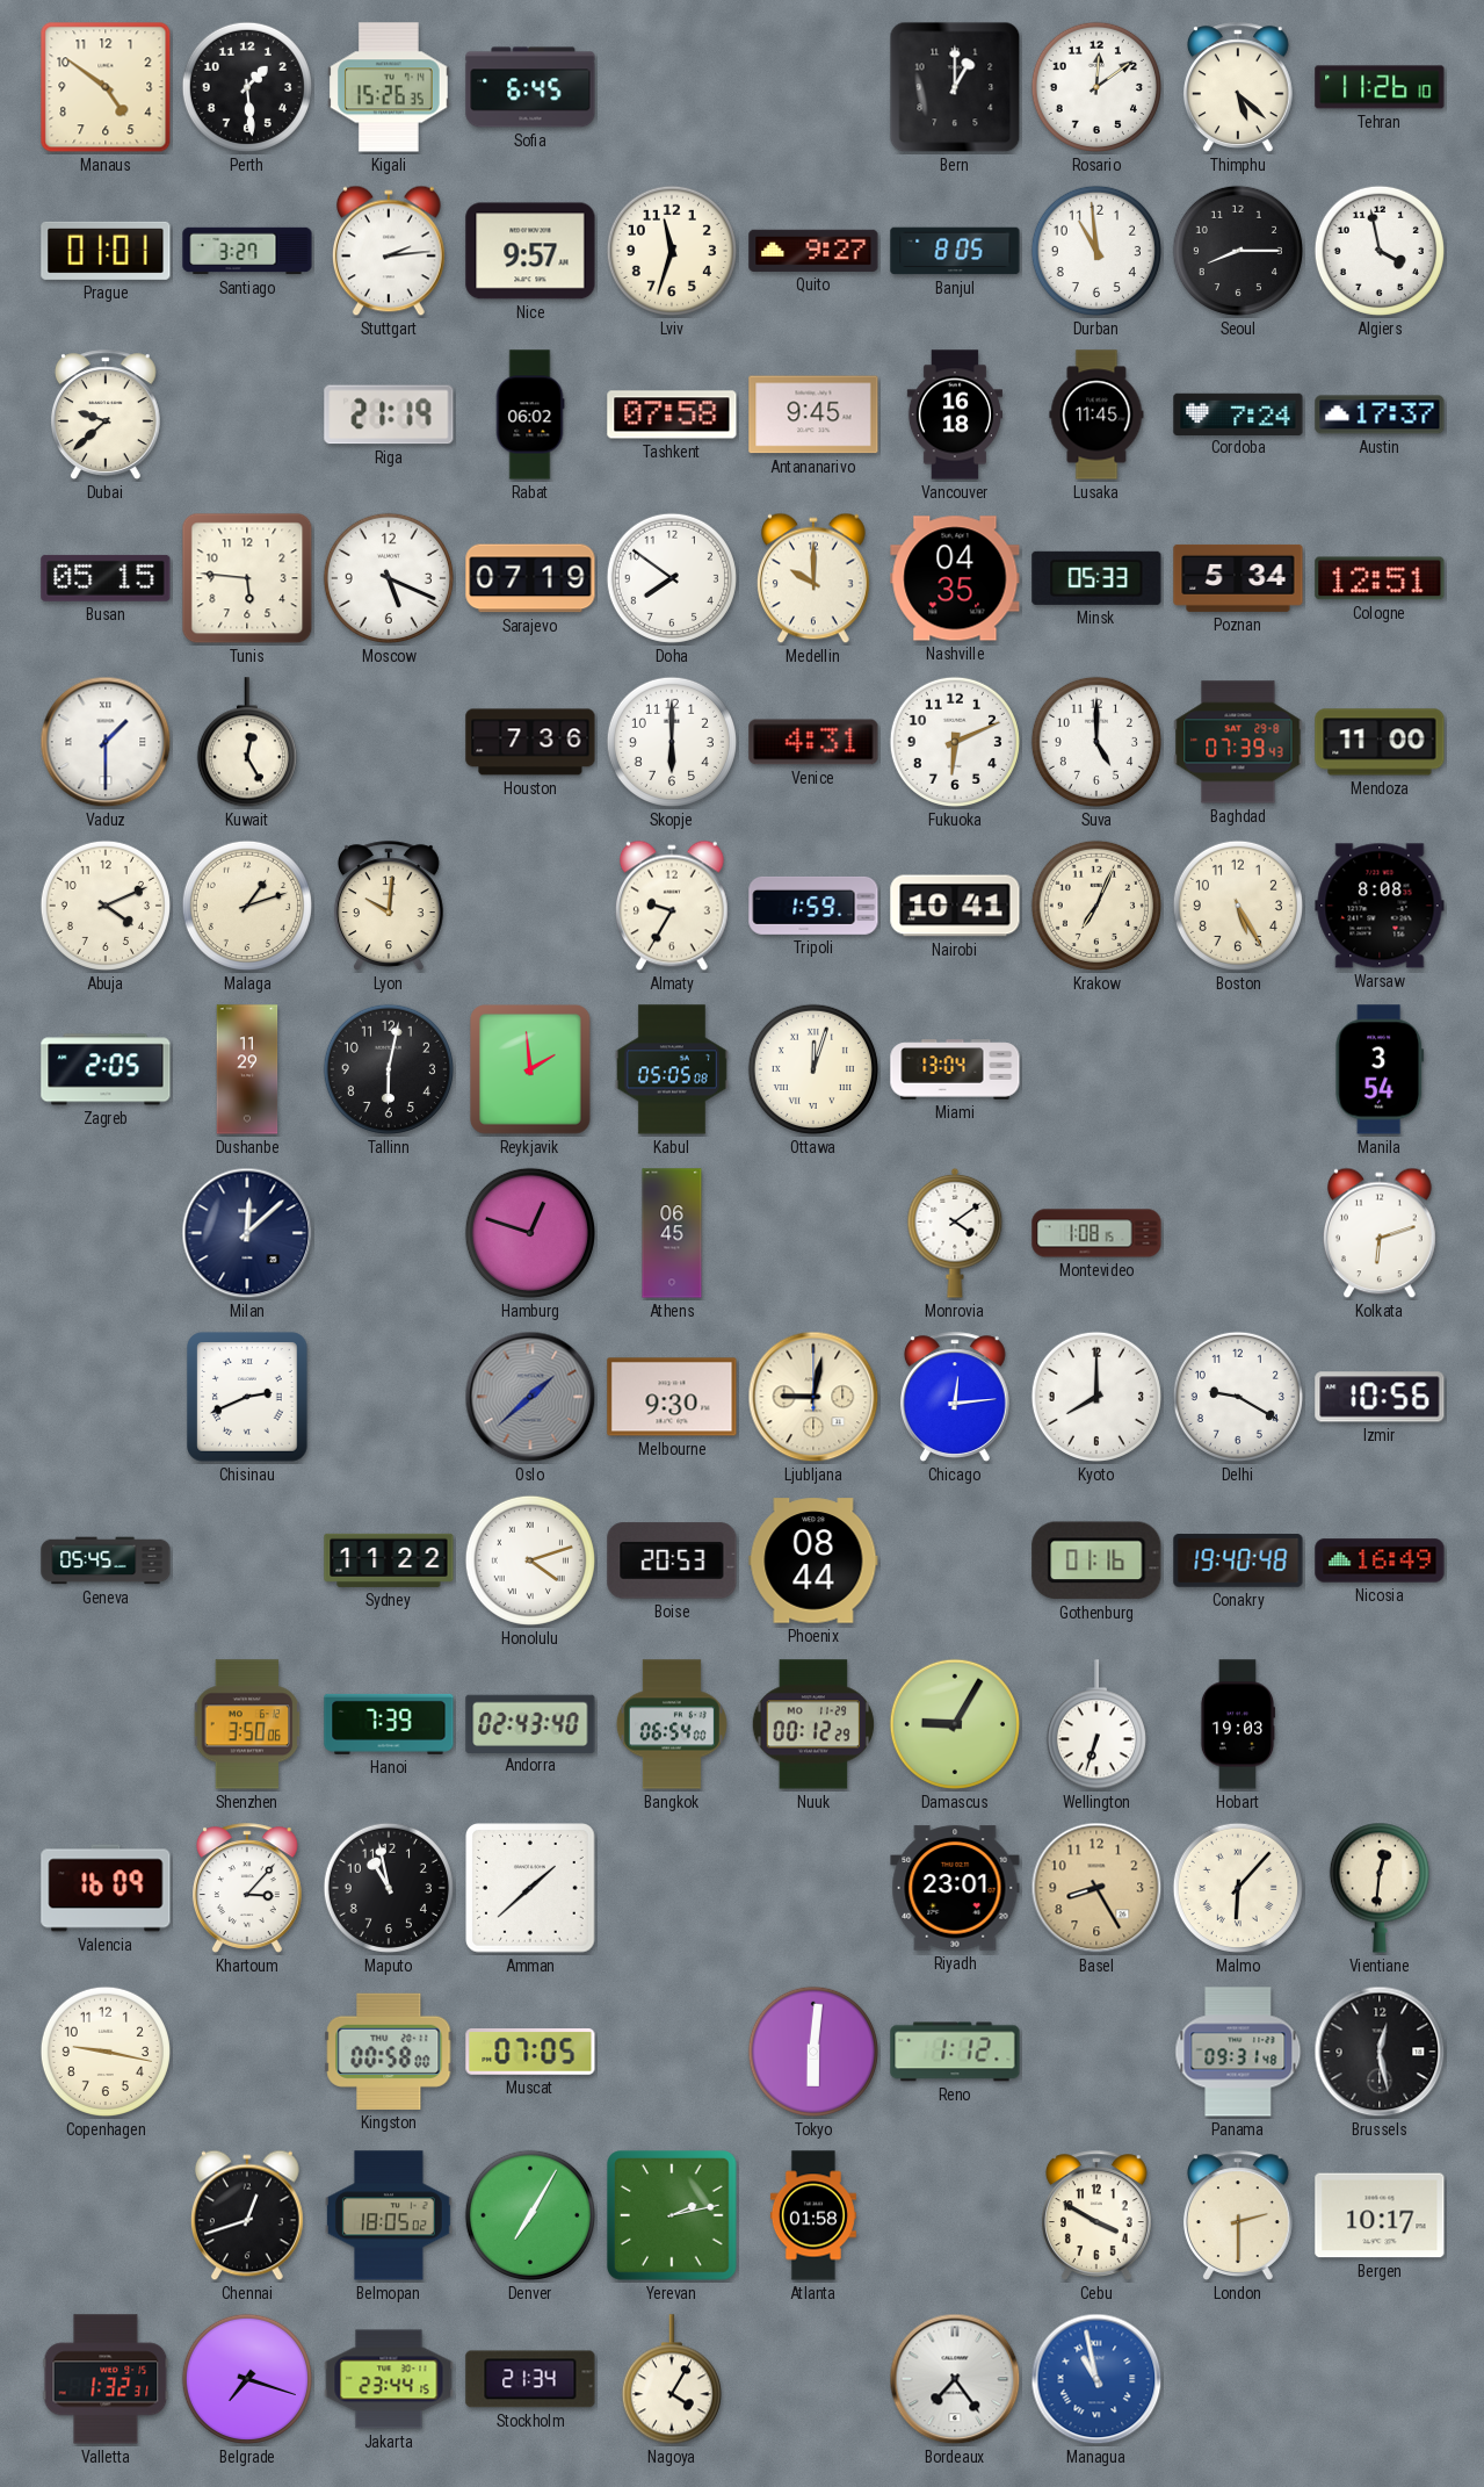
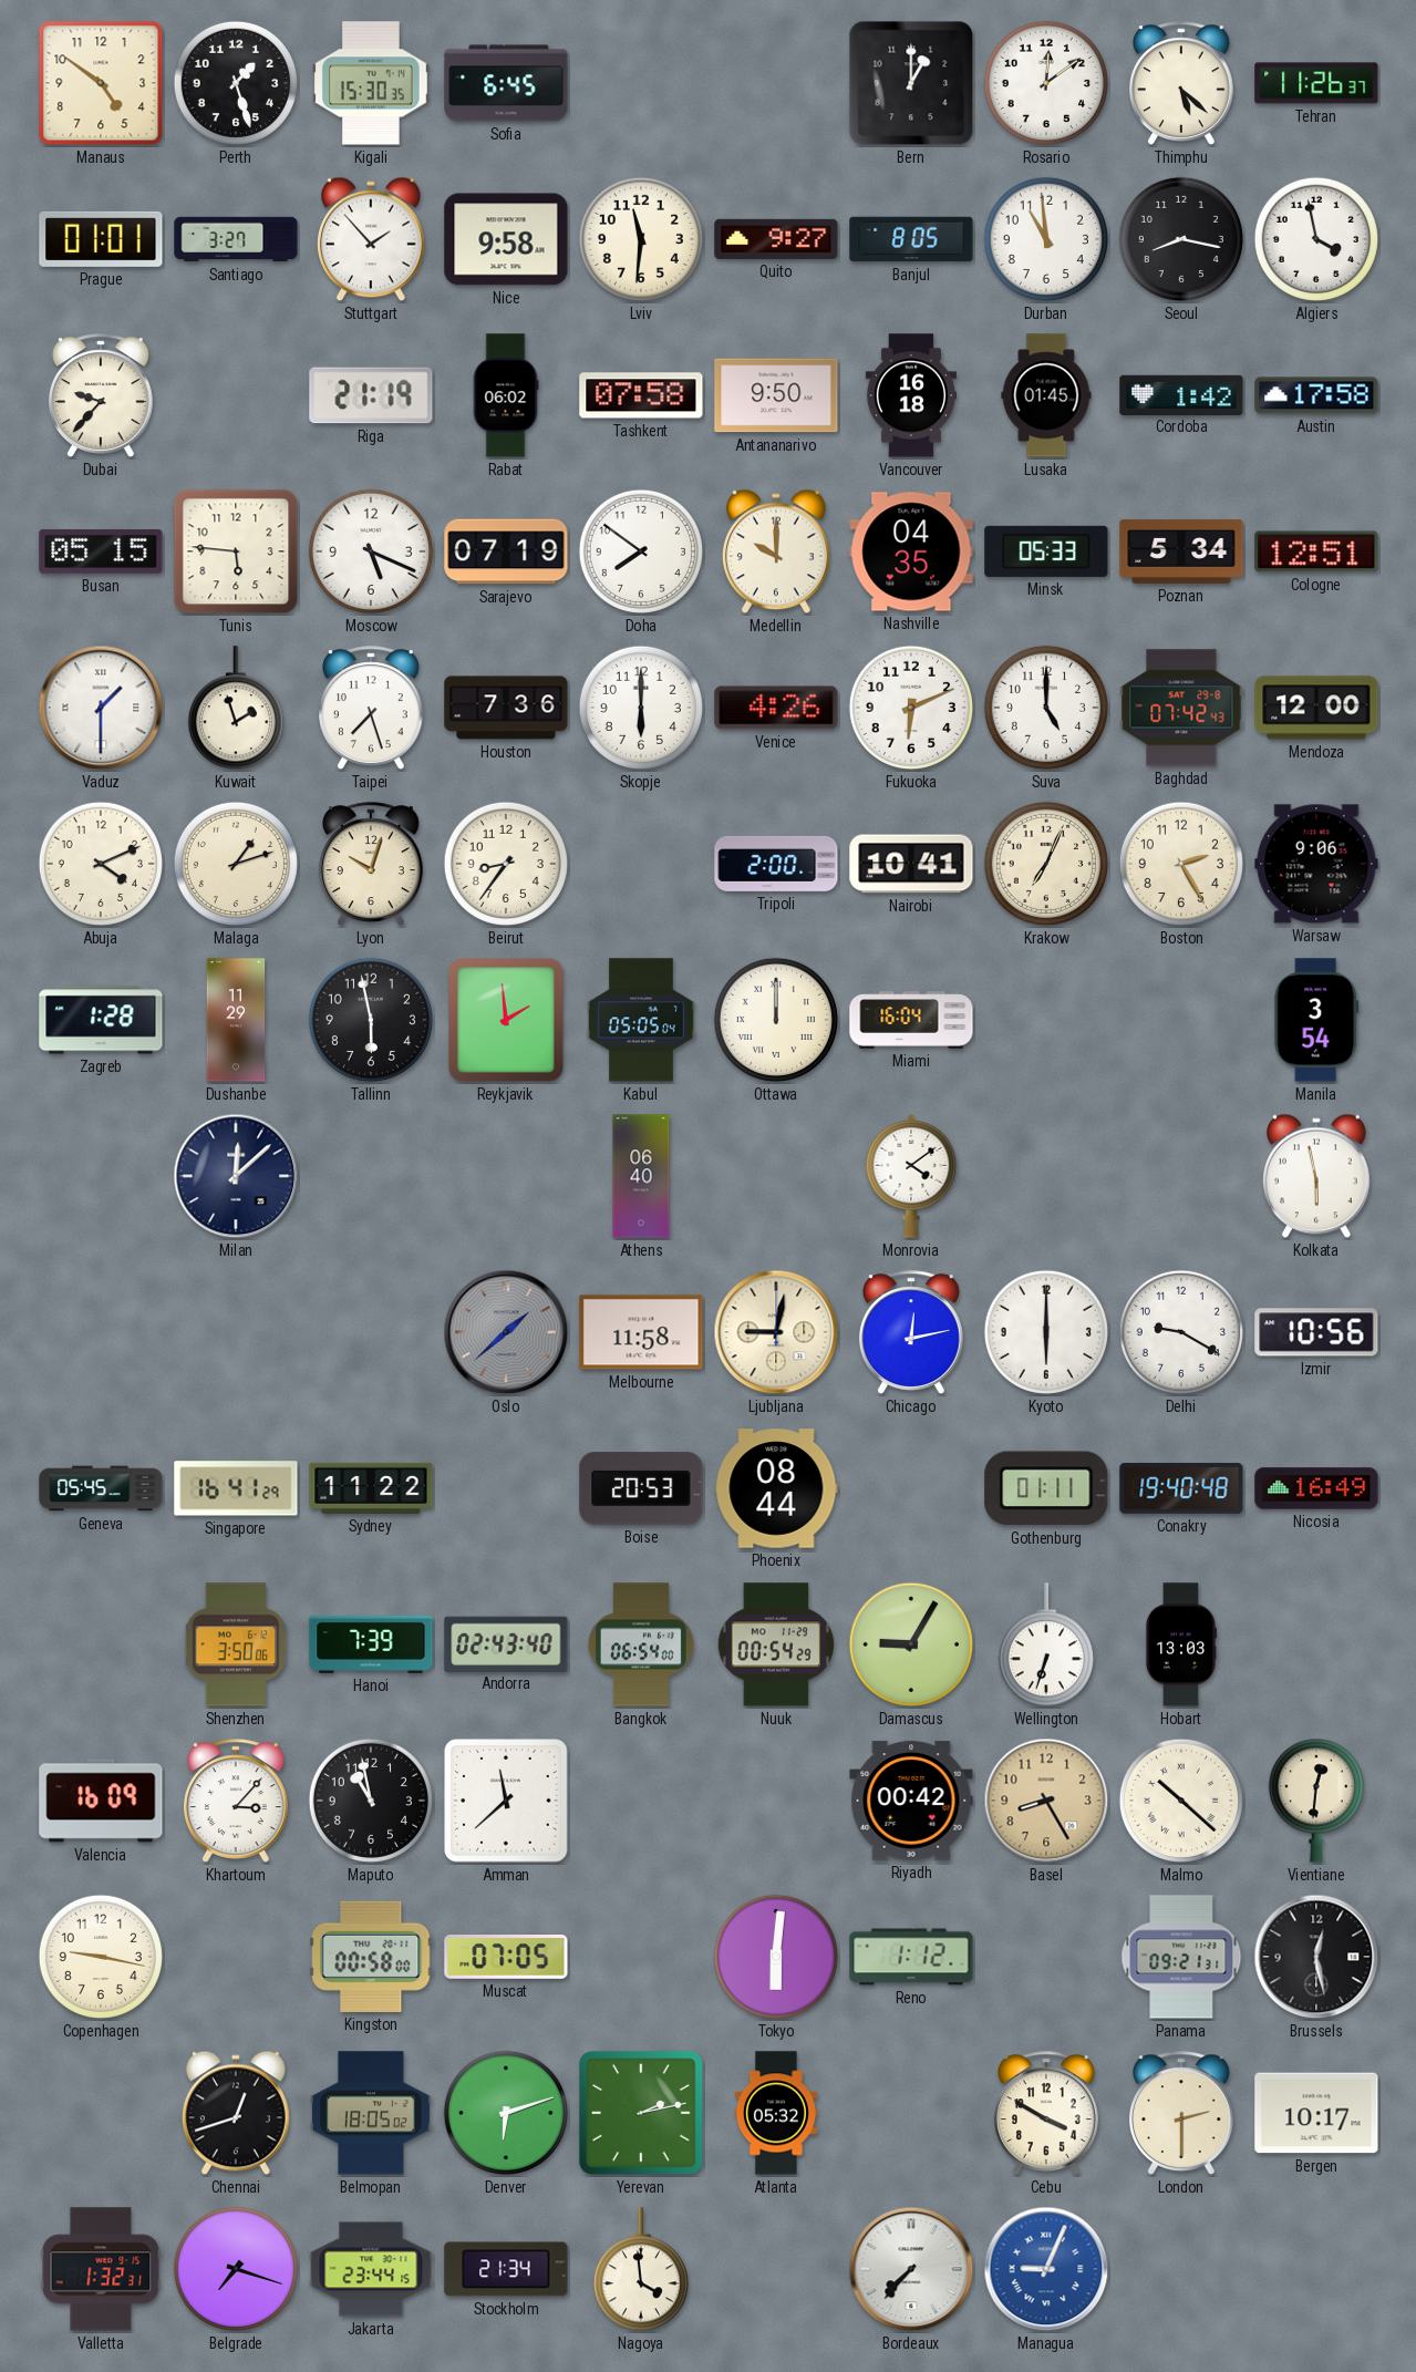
Perth: 1:29 -> 1:27 (236, 83)
Kigali: 15:26 -> 15:30 (372, 83)
Tehran: 11:26:10 -> 11:26:37 (1316, 83)
Stuttgart: 2:14 -> 1:53 (371, 239)
Nice: 9:57 -> 9:58 (506, 239)
Lviv: 11:33 -> 11:31 (641, 239)
Seoul: 8:15 -> 8:17 (1181, 239)
Dubai: 9:38 -> 9:37 (101, 395)
Antananarivo: 9:45 -> 9:50 (776, 395)
Lusaka: 11:45 -> 01:45 (1046, 395)
Cordoba: 7:24 -> 1:42 (1181, 394)
Austin: 17:37 -> 17:58 (1316, 395)
Kuwait: 12:25 -> 1:57 (236, 709)
Taipei: none -> 7:27 (371, 708)
Venice: 4:31 -> 4:26 (776, 708)
Baghdad: 07:39 -> 07:42 (1181, 708)
Mendoza: 11:00 -> 12:00 (1316, 708)
Lyon: 10:01 -> 10:03 (371, 864)
Beirut: none -> 8:36 (506, 864)
Almaty: 9:35 -> none (672, 906)
Tripoli: 1:59 -> 2:00 (776, 864)
Boston: 5:25 -> 2:25 (1181, 864)
Warsaw: 8:08 -> 9:06 (1316, 864)
Zagreb: 2:05 -> 1:28 (101, 1020)
Tallinn: 6:02 -> 5:58 (371, 1020)
Kabul: 05:05:08 -> 05:05:04 (641, 1020)
Ottawa: 12:03 -> 12:00 (776, 1020)
Miami: 13:04 -> 16:04 (911, 1020)
Hamburg: 12:48 -> none (530, 1233)
Athens: 06:45 -> 06:40 (641, 1176)
Montevideo: 1:08 -> none (1096, 1233)
Kolkata: 6:12 -> 5:58 (1316, 1176)
Chisinau: 2:41 -> none (248, 1397)
Melbourne: 9:30 -> 11:58 (641, 1332)
Chicago: 12:14 -> 12:13 (911, 1332)
Kyoto: 8:00 -> 6:00 (1046, 1332)
Singapore: none -> 16:41 (236, 1488)
Honolulu: 4:12 -> none (530, 1560)
Gothenburg: 01:16 -> 01:11 (1046, 1488)
Nuuk: 00:12 -> 00:54 (776, 1644)
Hobart: 19:03 -> 13:03 (1180, 1644)
Amman: 1:38 -> 11:38 (506, 1801)
Riyadh: 23:01 -> 00:42 (911, 1801)
Malmo: 6:07 -> 10:22 (1181, 1801)
Panama: 09:31 -> 09:21 (1181, 1957)
Denver: 7:05 -> 6:12 (506, 2113)
Atlanta: 01:58 -> 05:32 (776, 2113)
Nagoya: 4:05 -> 3:59 (641, 2270)
Bordeaux: 7:24 -> 7:37 (911, 2269)
Managua: 10:58 -> 9:04 (1046, 2269)
